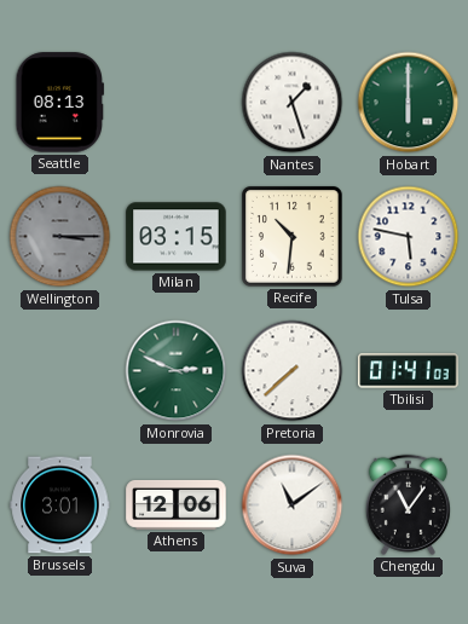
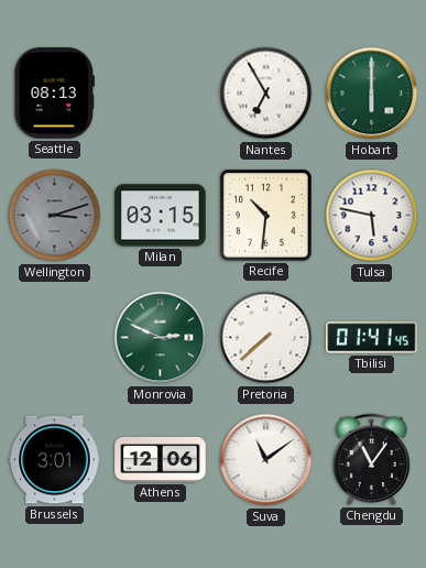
Nantes: 1:27 -> 6:55 (266, 94)
Wellington: 3:15 -> 3:12 (55, 216)
Tbilisi: 01:41:03 -> 01:41:45 (372, 338)
